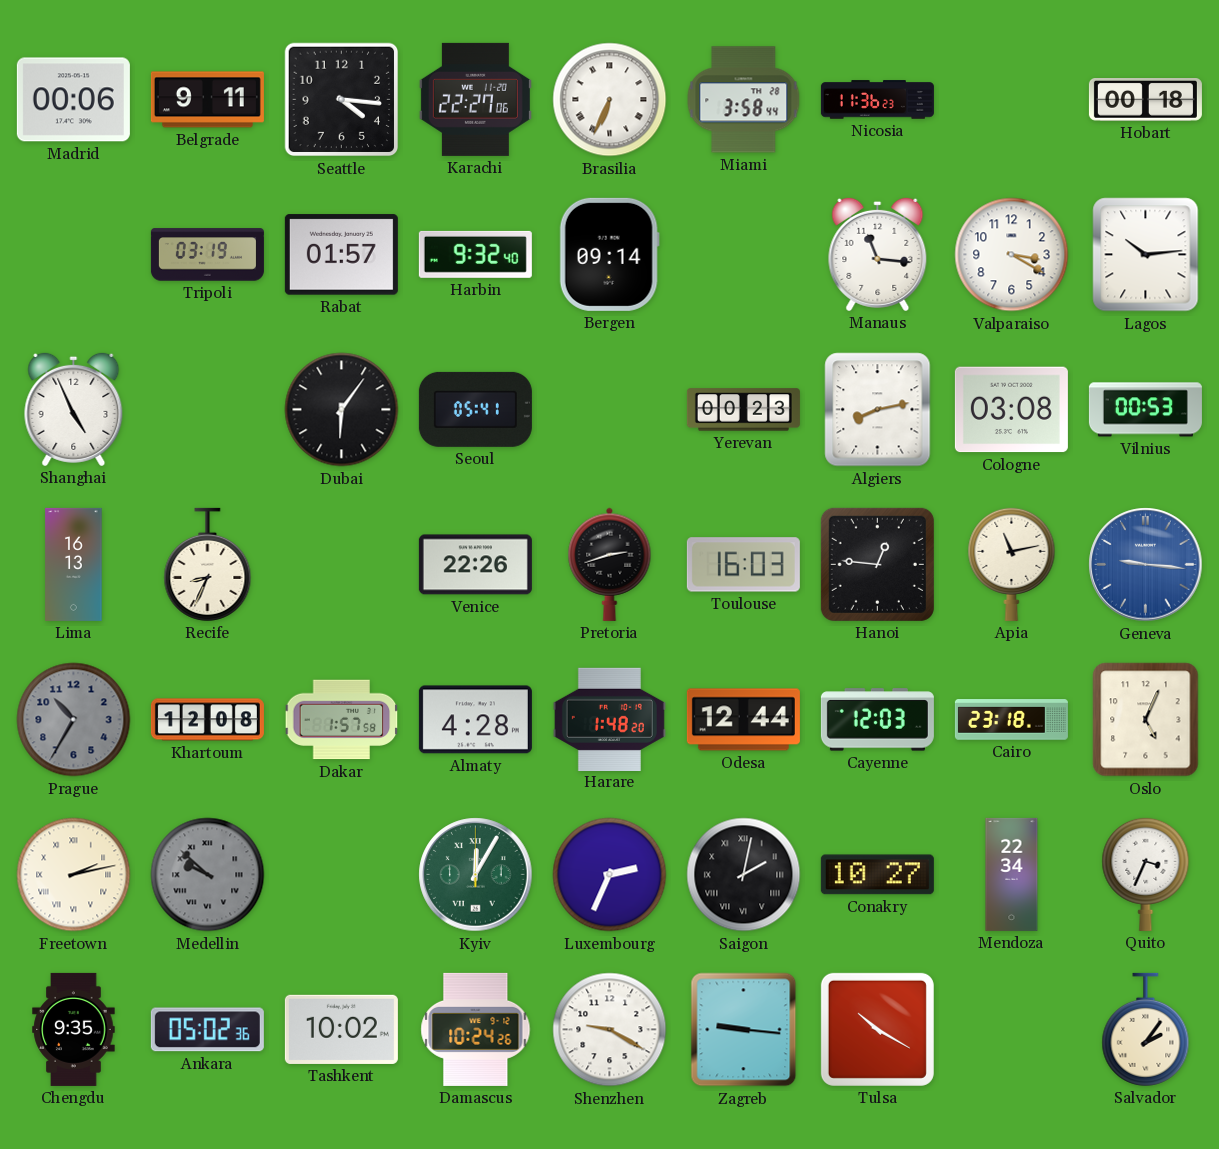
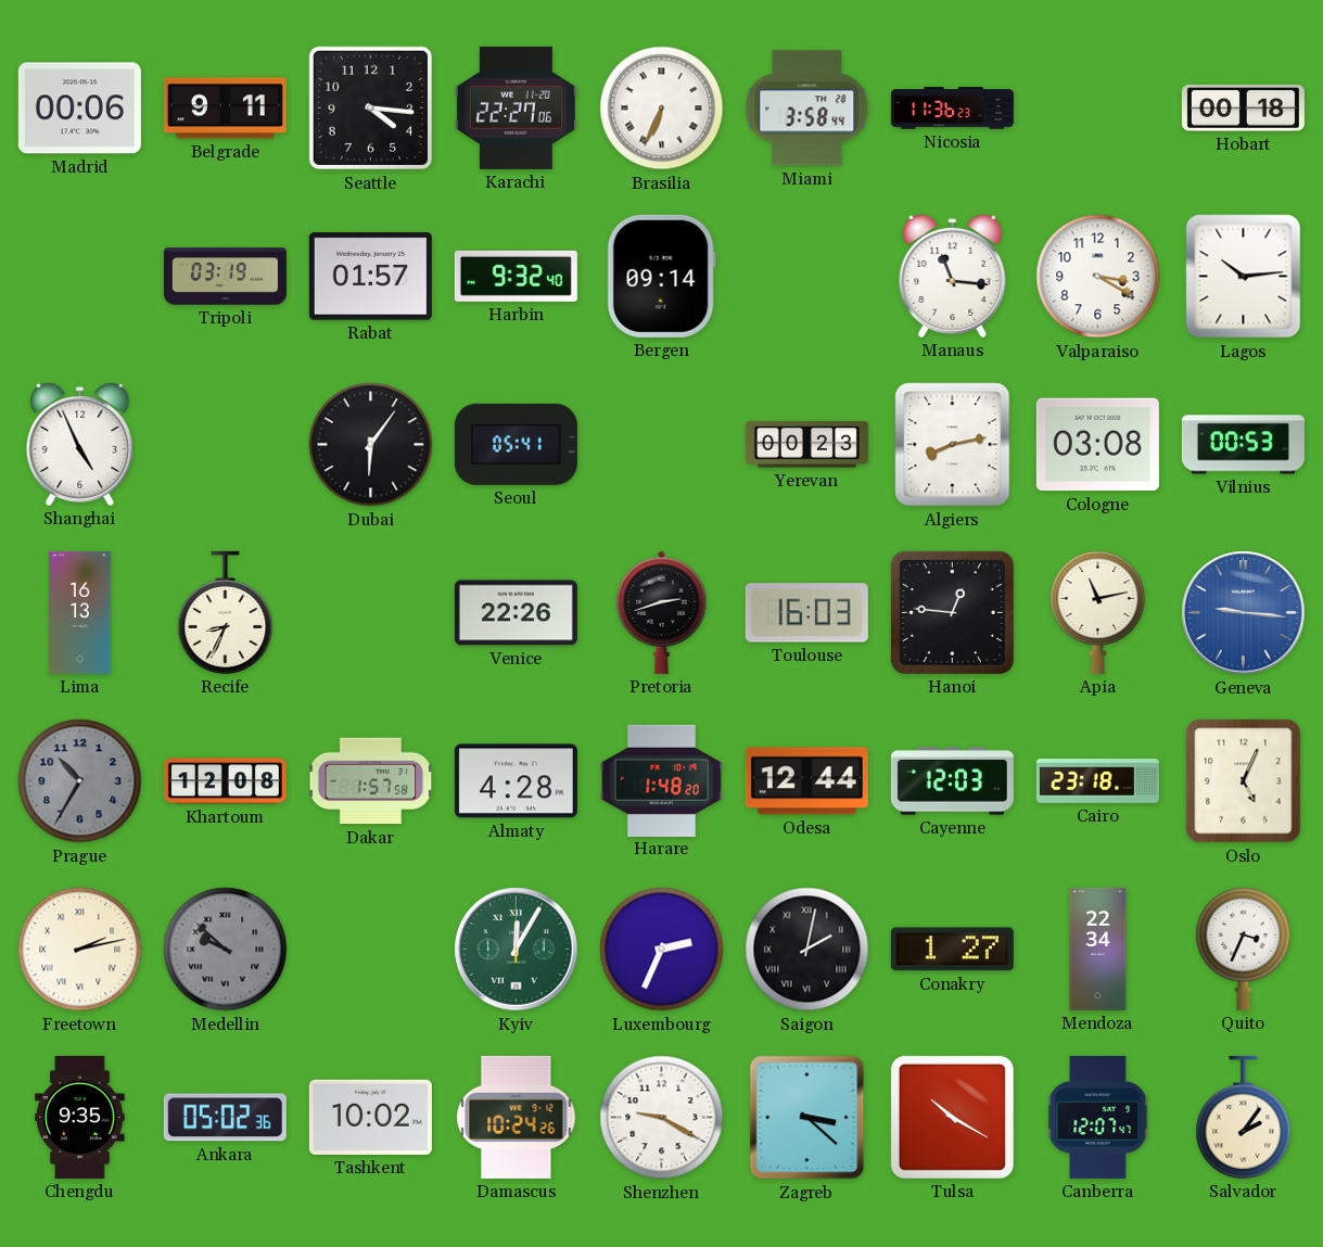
Conakry: 10:27 -> 1:27 (952, 950)
Zagreb: 9:16 -> 3:22 (807, 1118)
Canberra: none -> 12:07 (1098, 1117)
